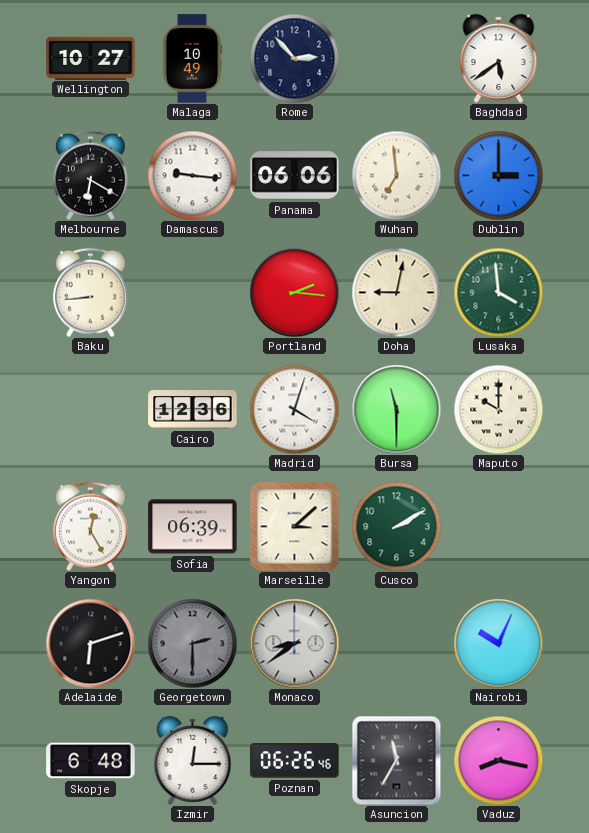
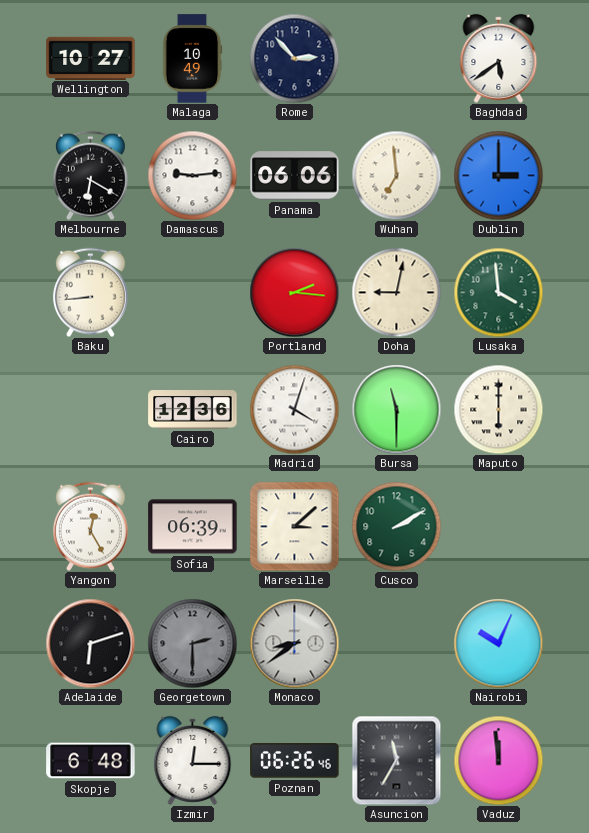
Damascus: 9:16 -> 9:14 (192, 175)
Maputo: 10:00 -> 6:00 (498, 409)
Vaduz: 8:17 -> 11:59 (498, 760)
